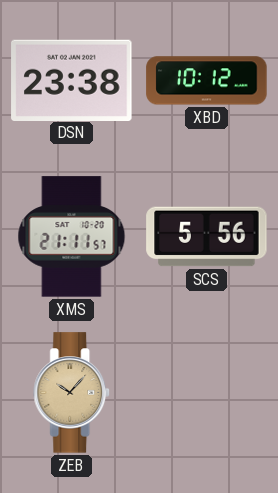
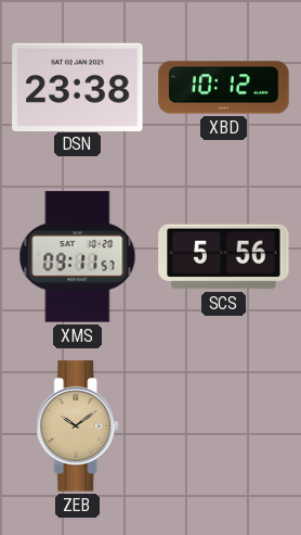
XMS: 21:11 -> 09:11 (78, 257)
ZEB: 10:07 -> 10:09 (78, 426)
